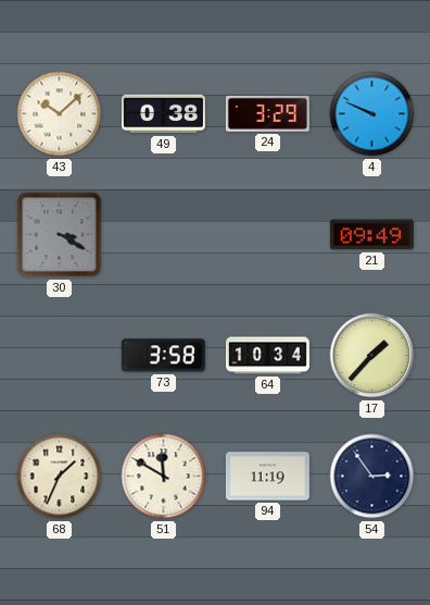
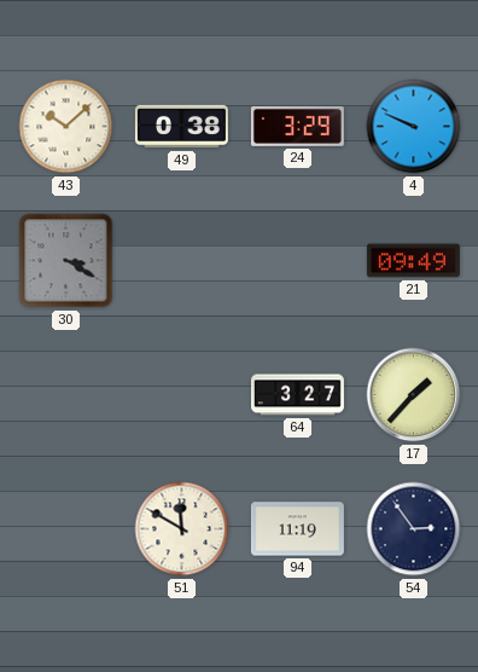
73: 3:58 -> none (163, 356)
64: 10:34 -> 3:27 (297, 395)
68: 1:34 -> none (60, 477)
